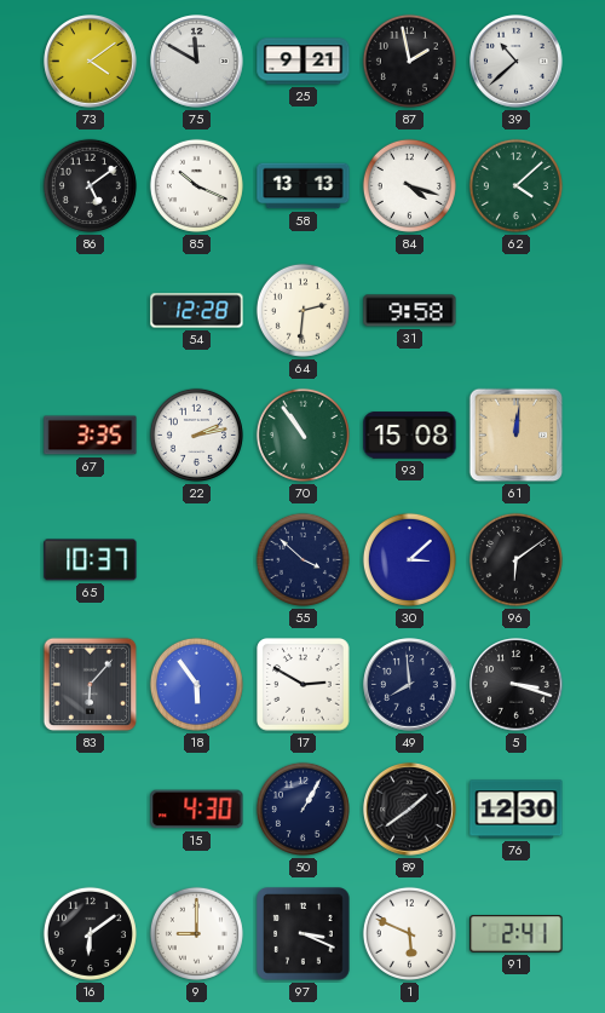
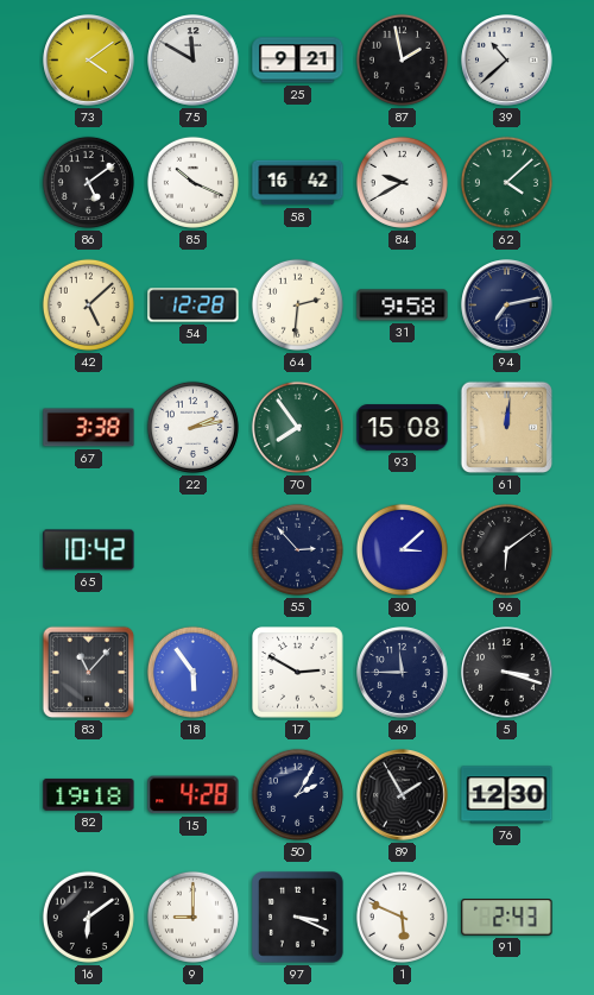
58: 13:13 -> 16:42 (298, 183)
84: 4:18 -> 9:40 (402, 182)
42: none -> 5:08 (88, 304)
94: none -> 7:13 (507, 306)
67: 3:35 -> 3:38 (89, 428)
70: 10:54 -> 7:54 (297, 427)
65: 10:37 -> 10:42 (89, 550)
55: 3:52 -> 2:53 (297, 549)
83: 6:07 -> 11:07 (89, 673)
49: 7:59 -> 11:45 (403, 673)
82: none -> 19:18 (89, 794)
15: 4:30 -> 4:28 (194, 795)
50: 1:05 -> 2:05 (297, 794)
89: 1:39 -> 1:55 (403, 795)
91: 2:41 -> 2:43 (507, 918)
